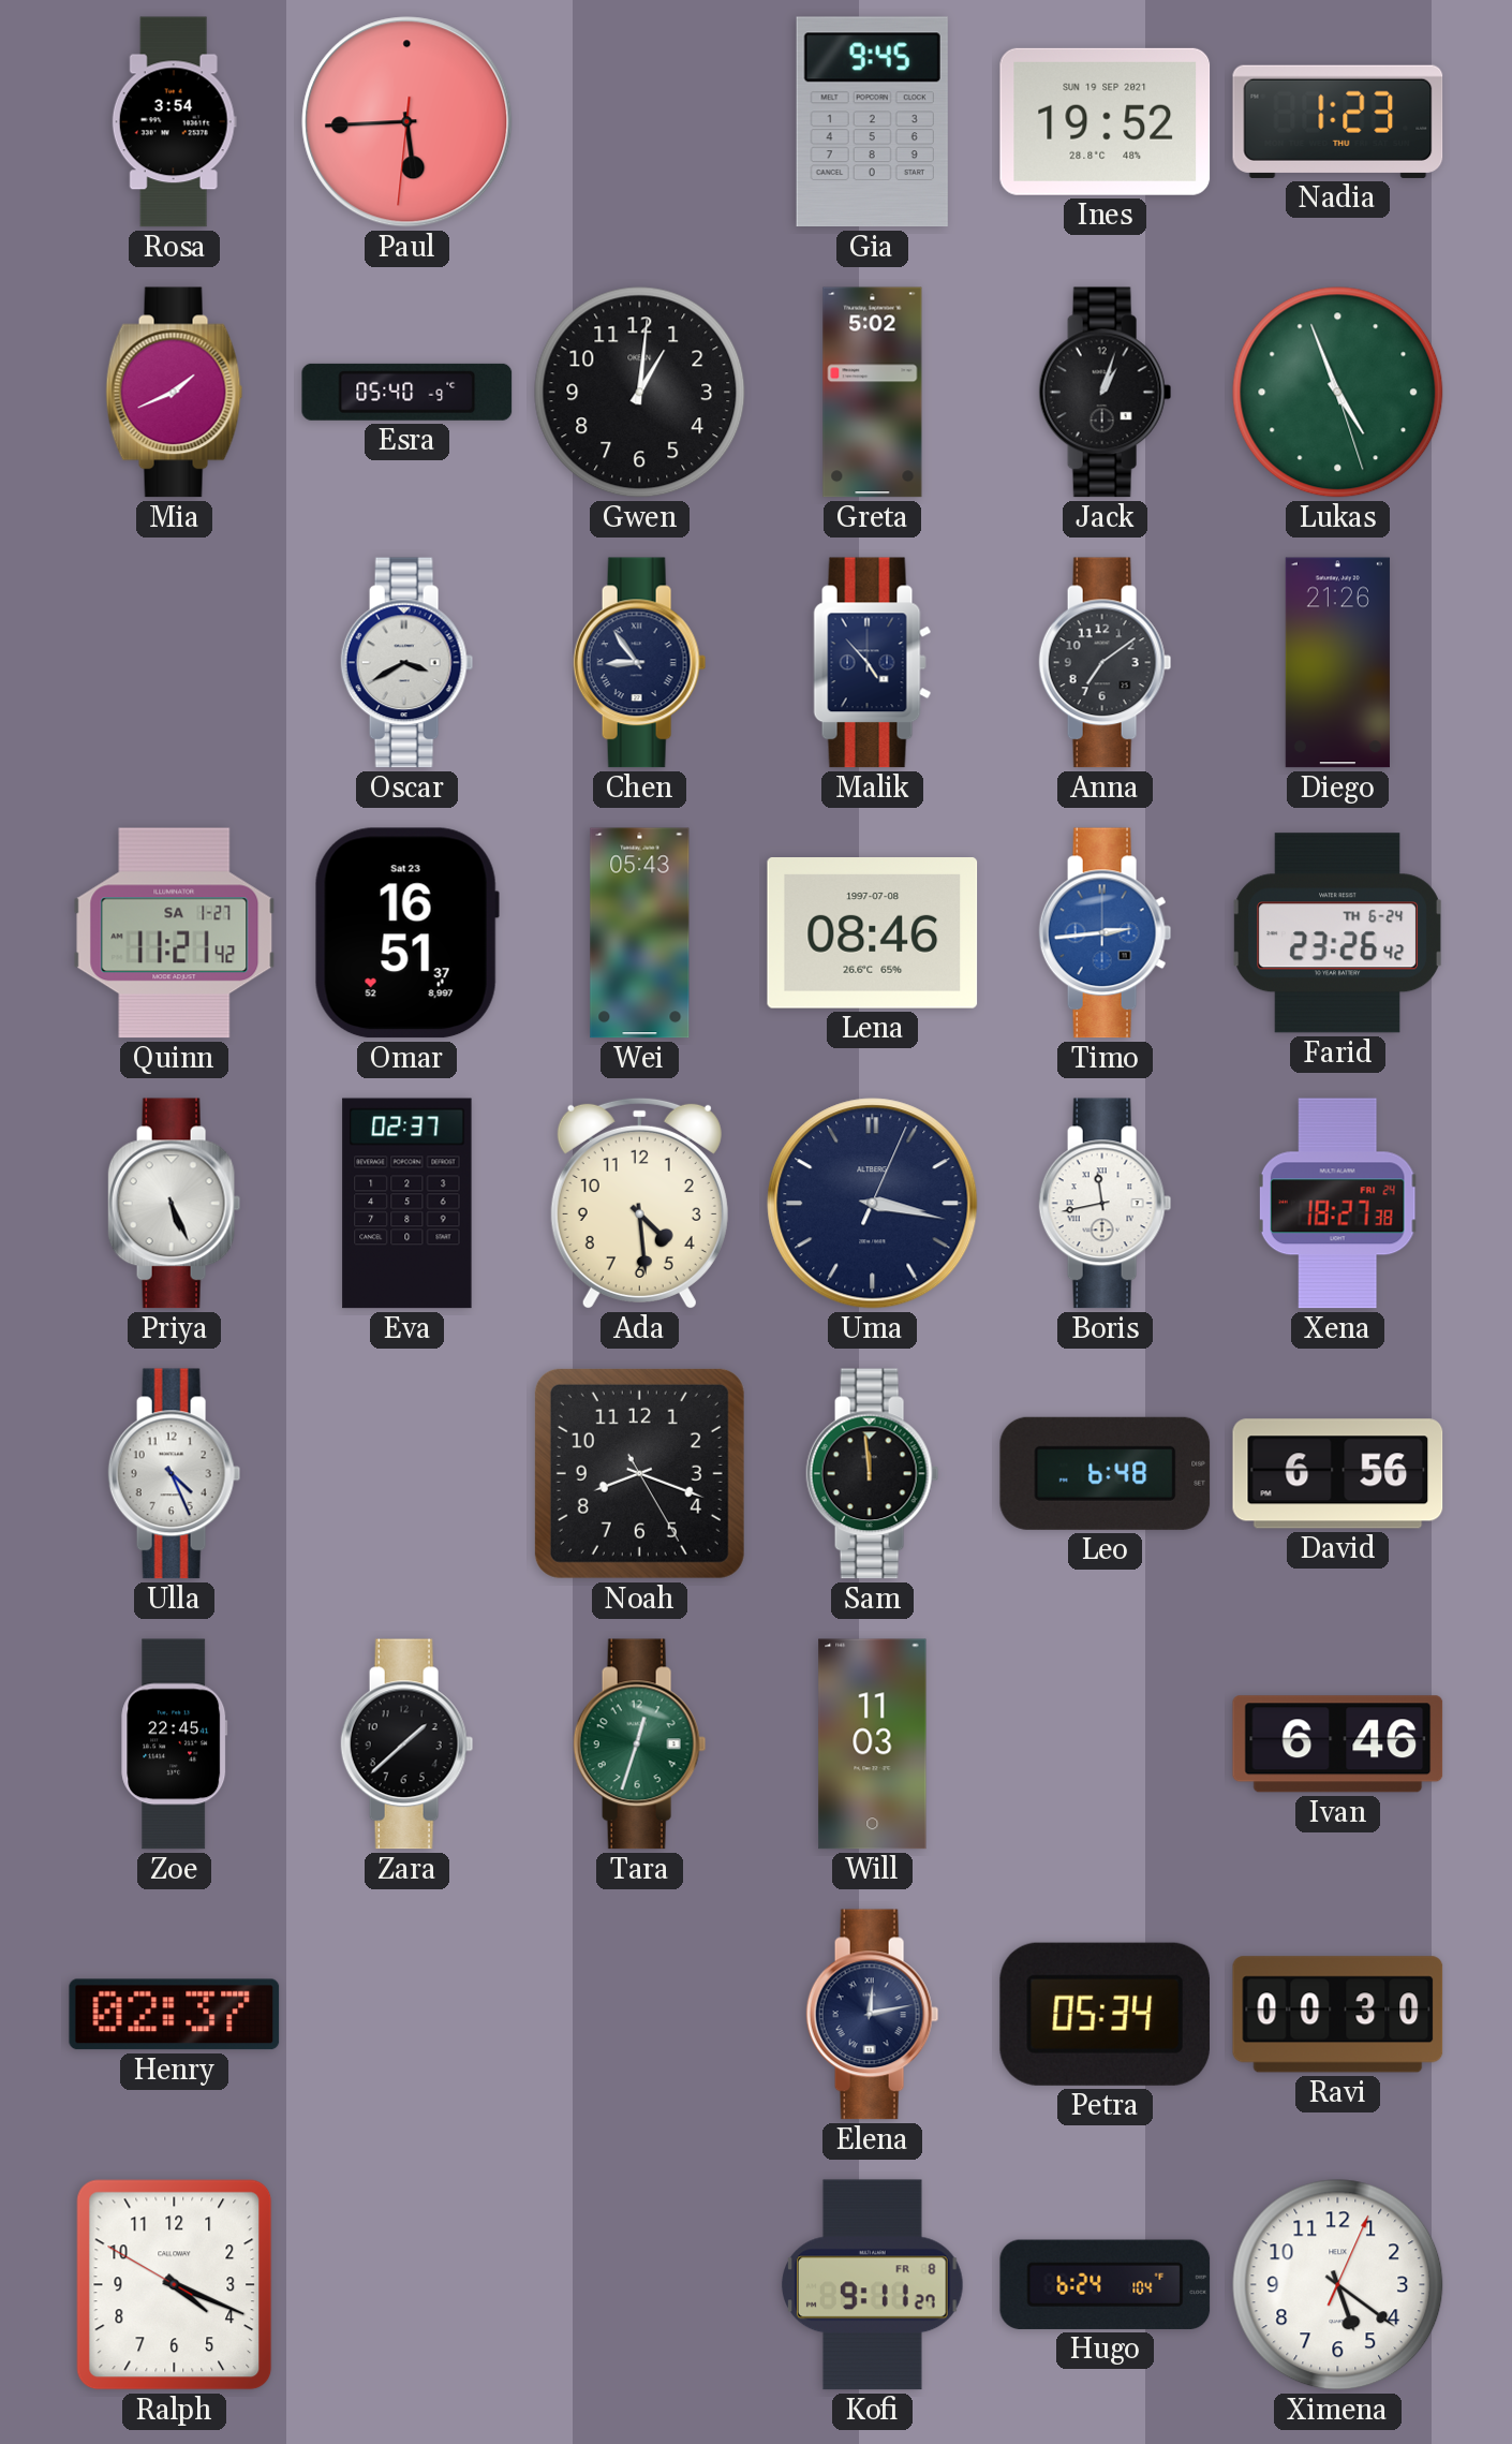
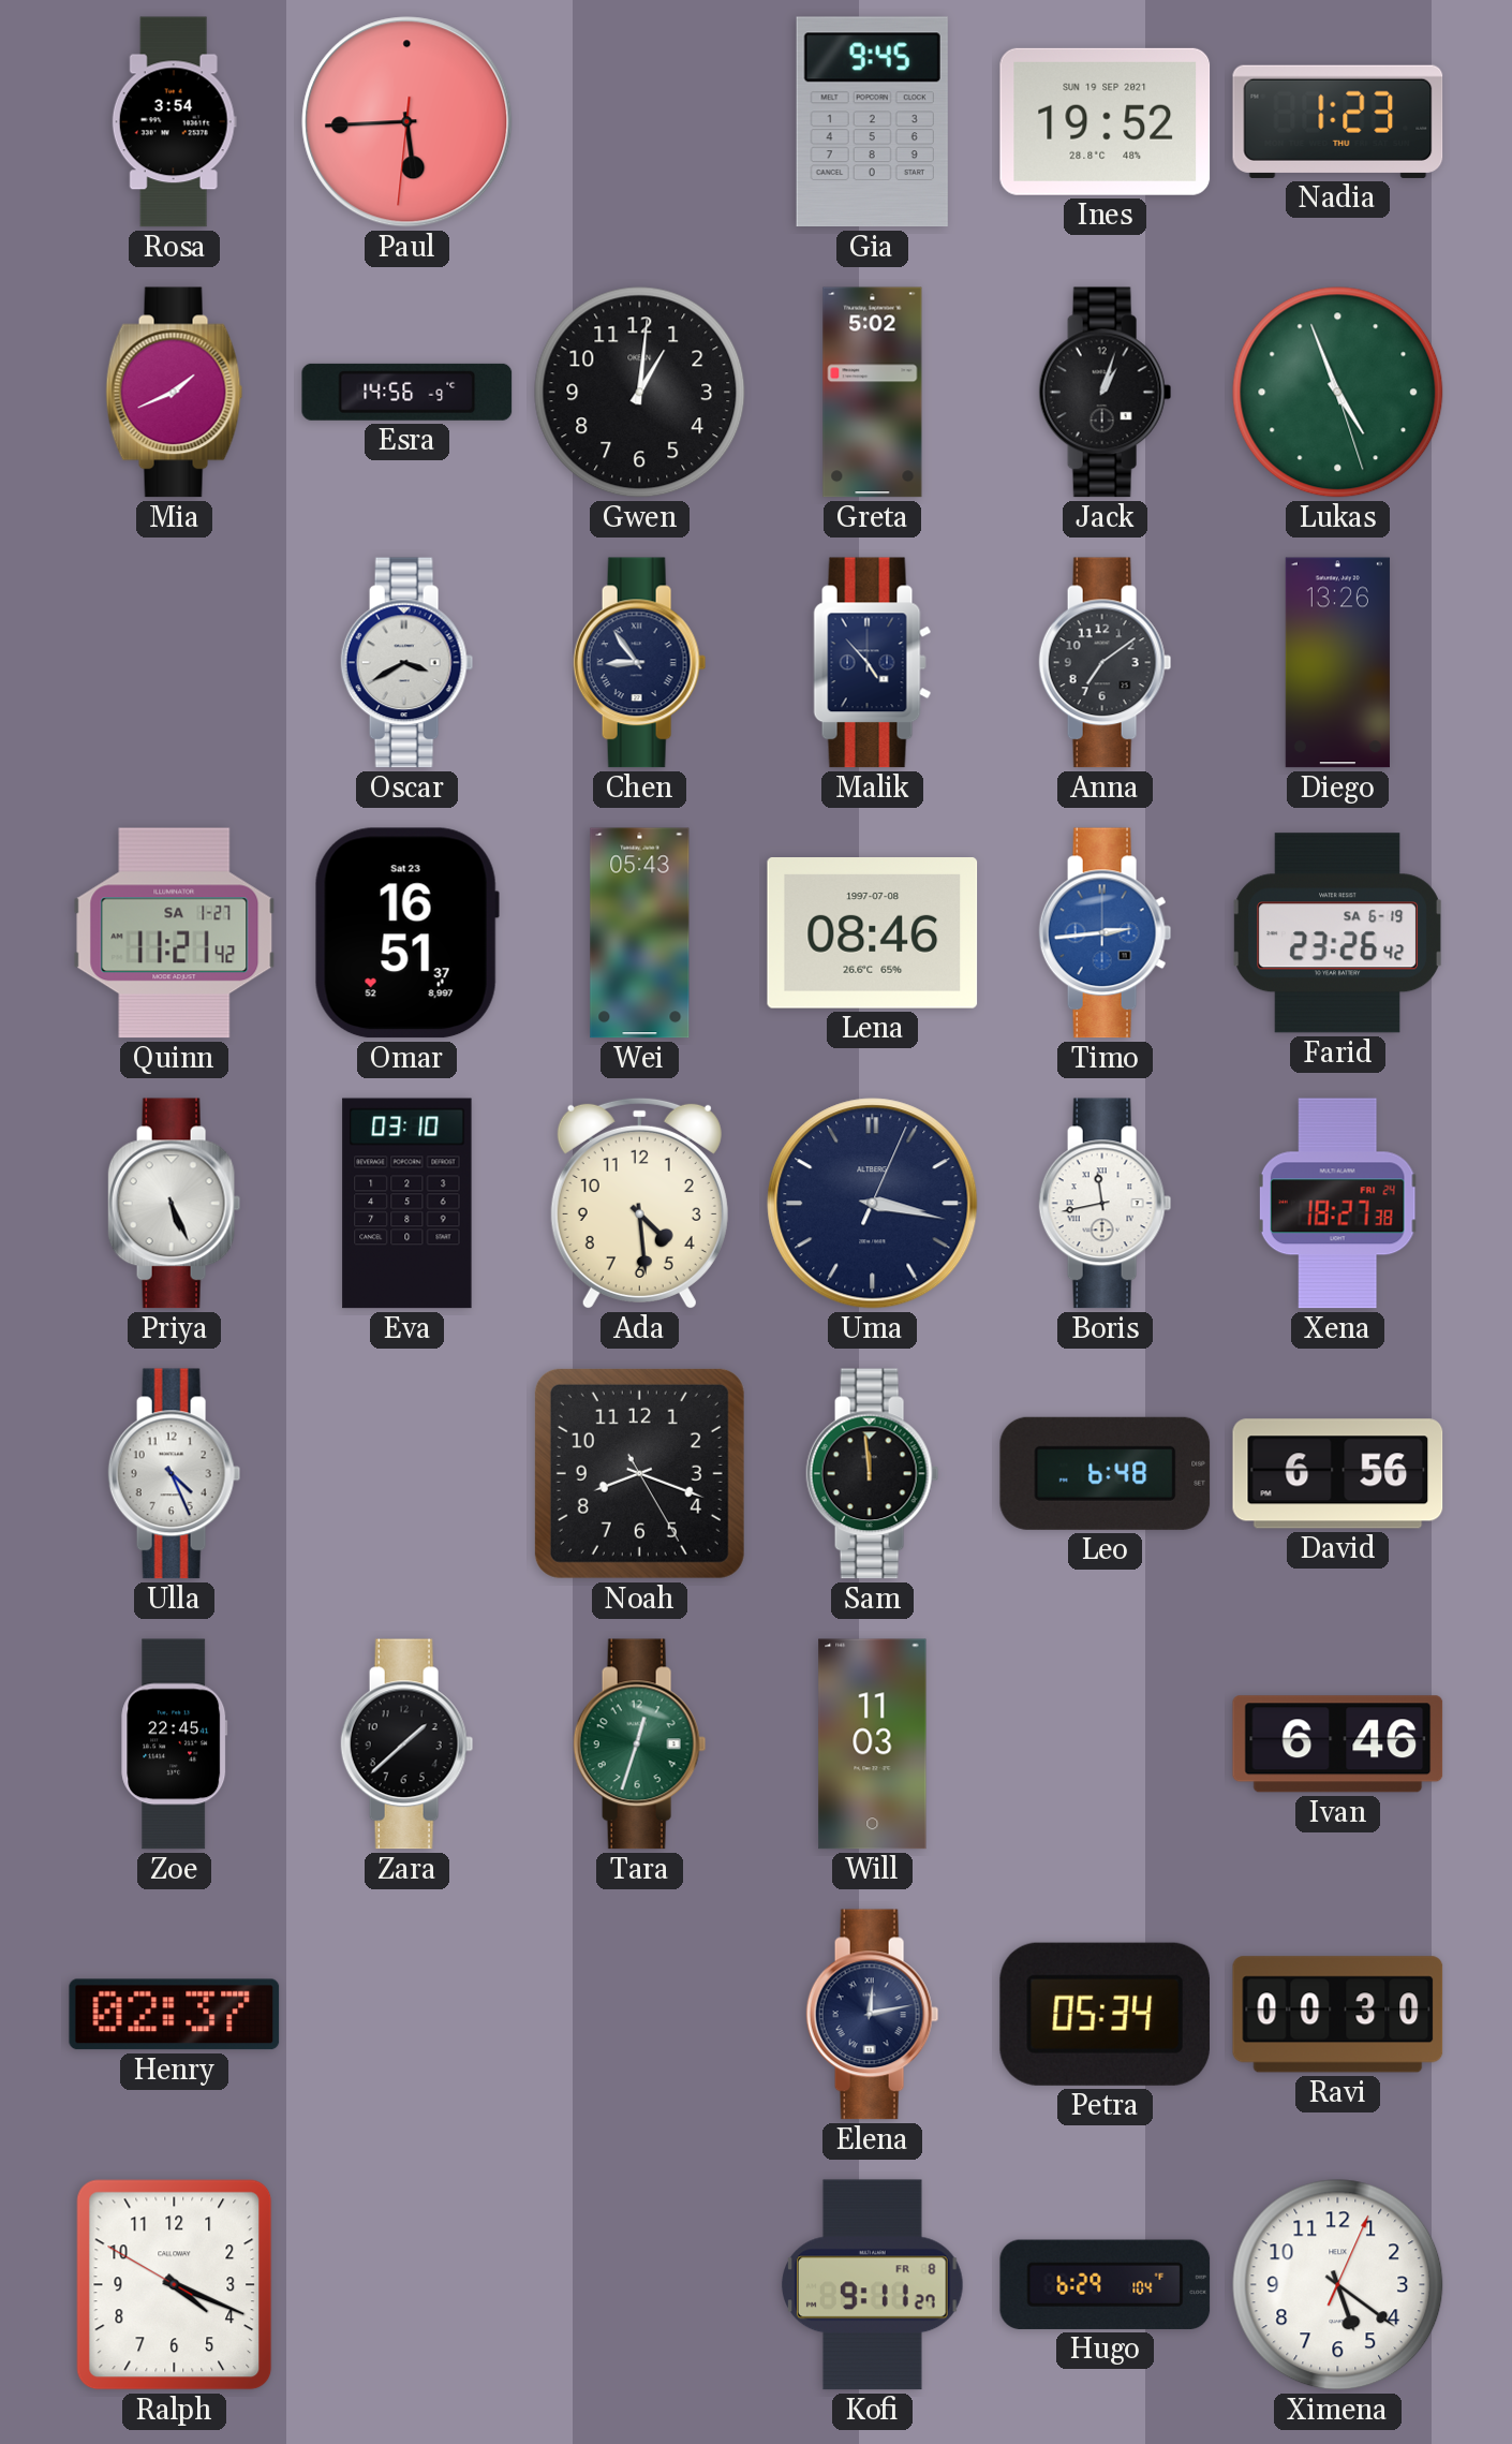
Esra: 05:40 -> 14:56 (407, 392)
Diego: 21:26 -> 13:26 (1337, 663)
Farid date: TH 6-24 -> SA 6-19 (1337, 933)
Eva: 02:37 -> 03:10 (407, 1204)
Hugo: 6:24 -> 6:29 (1106, 2284)
